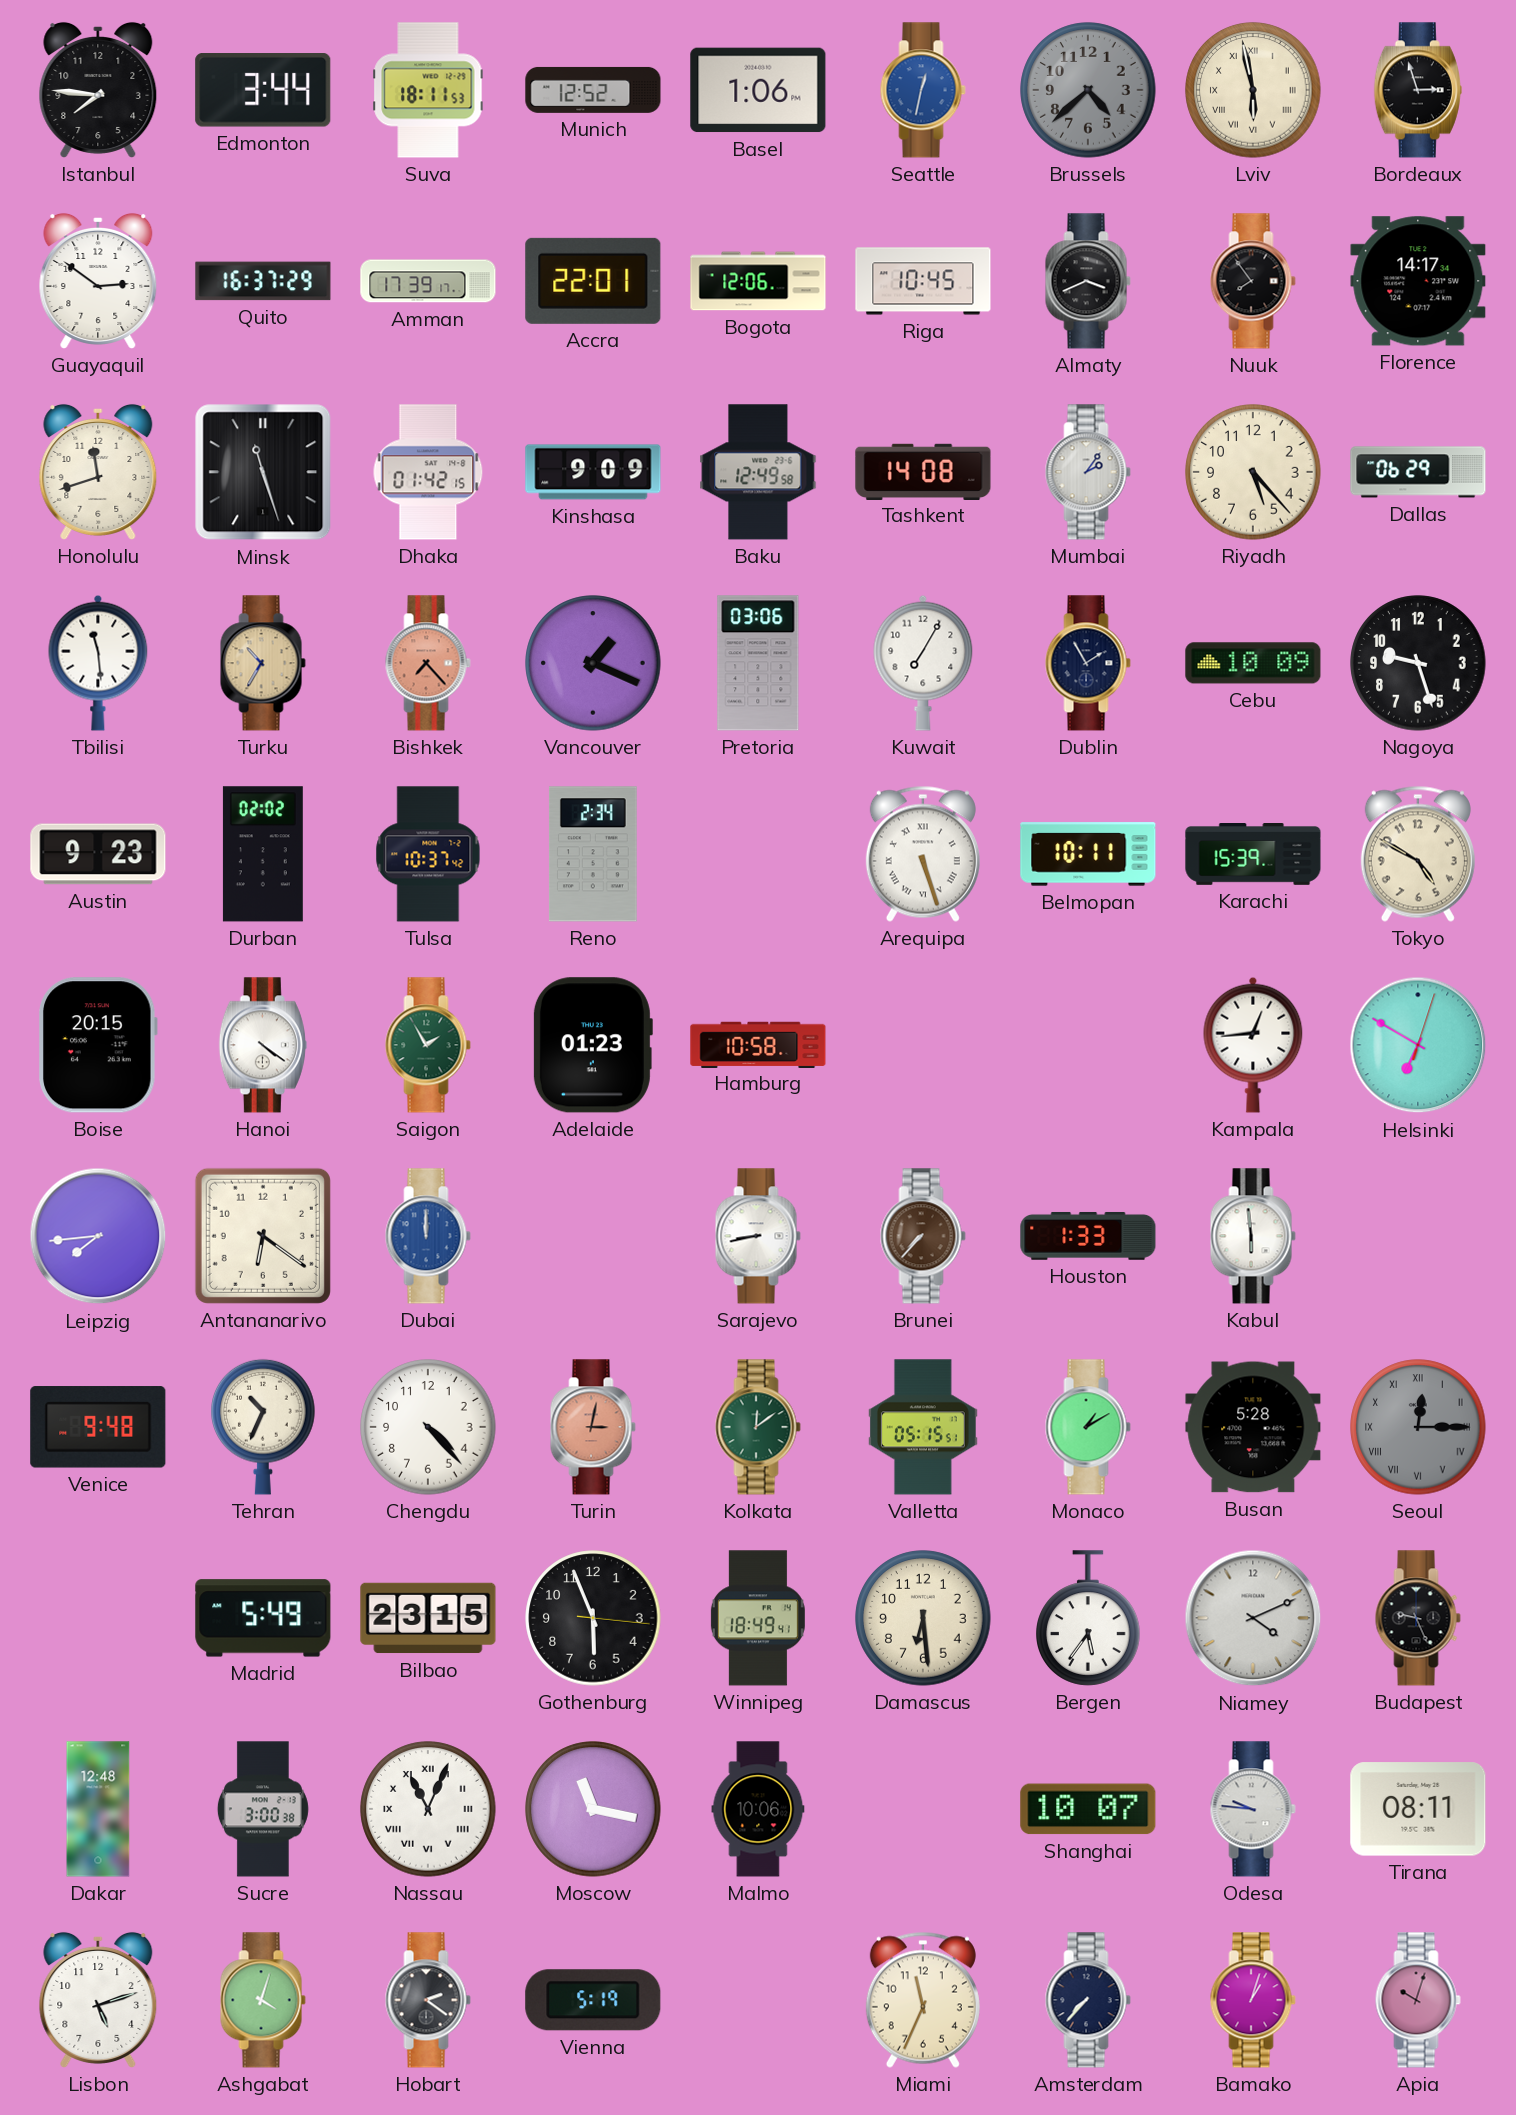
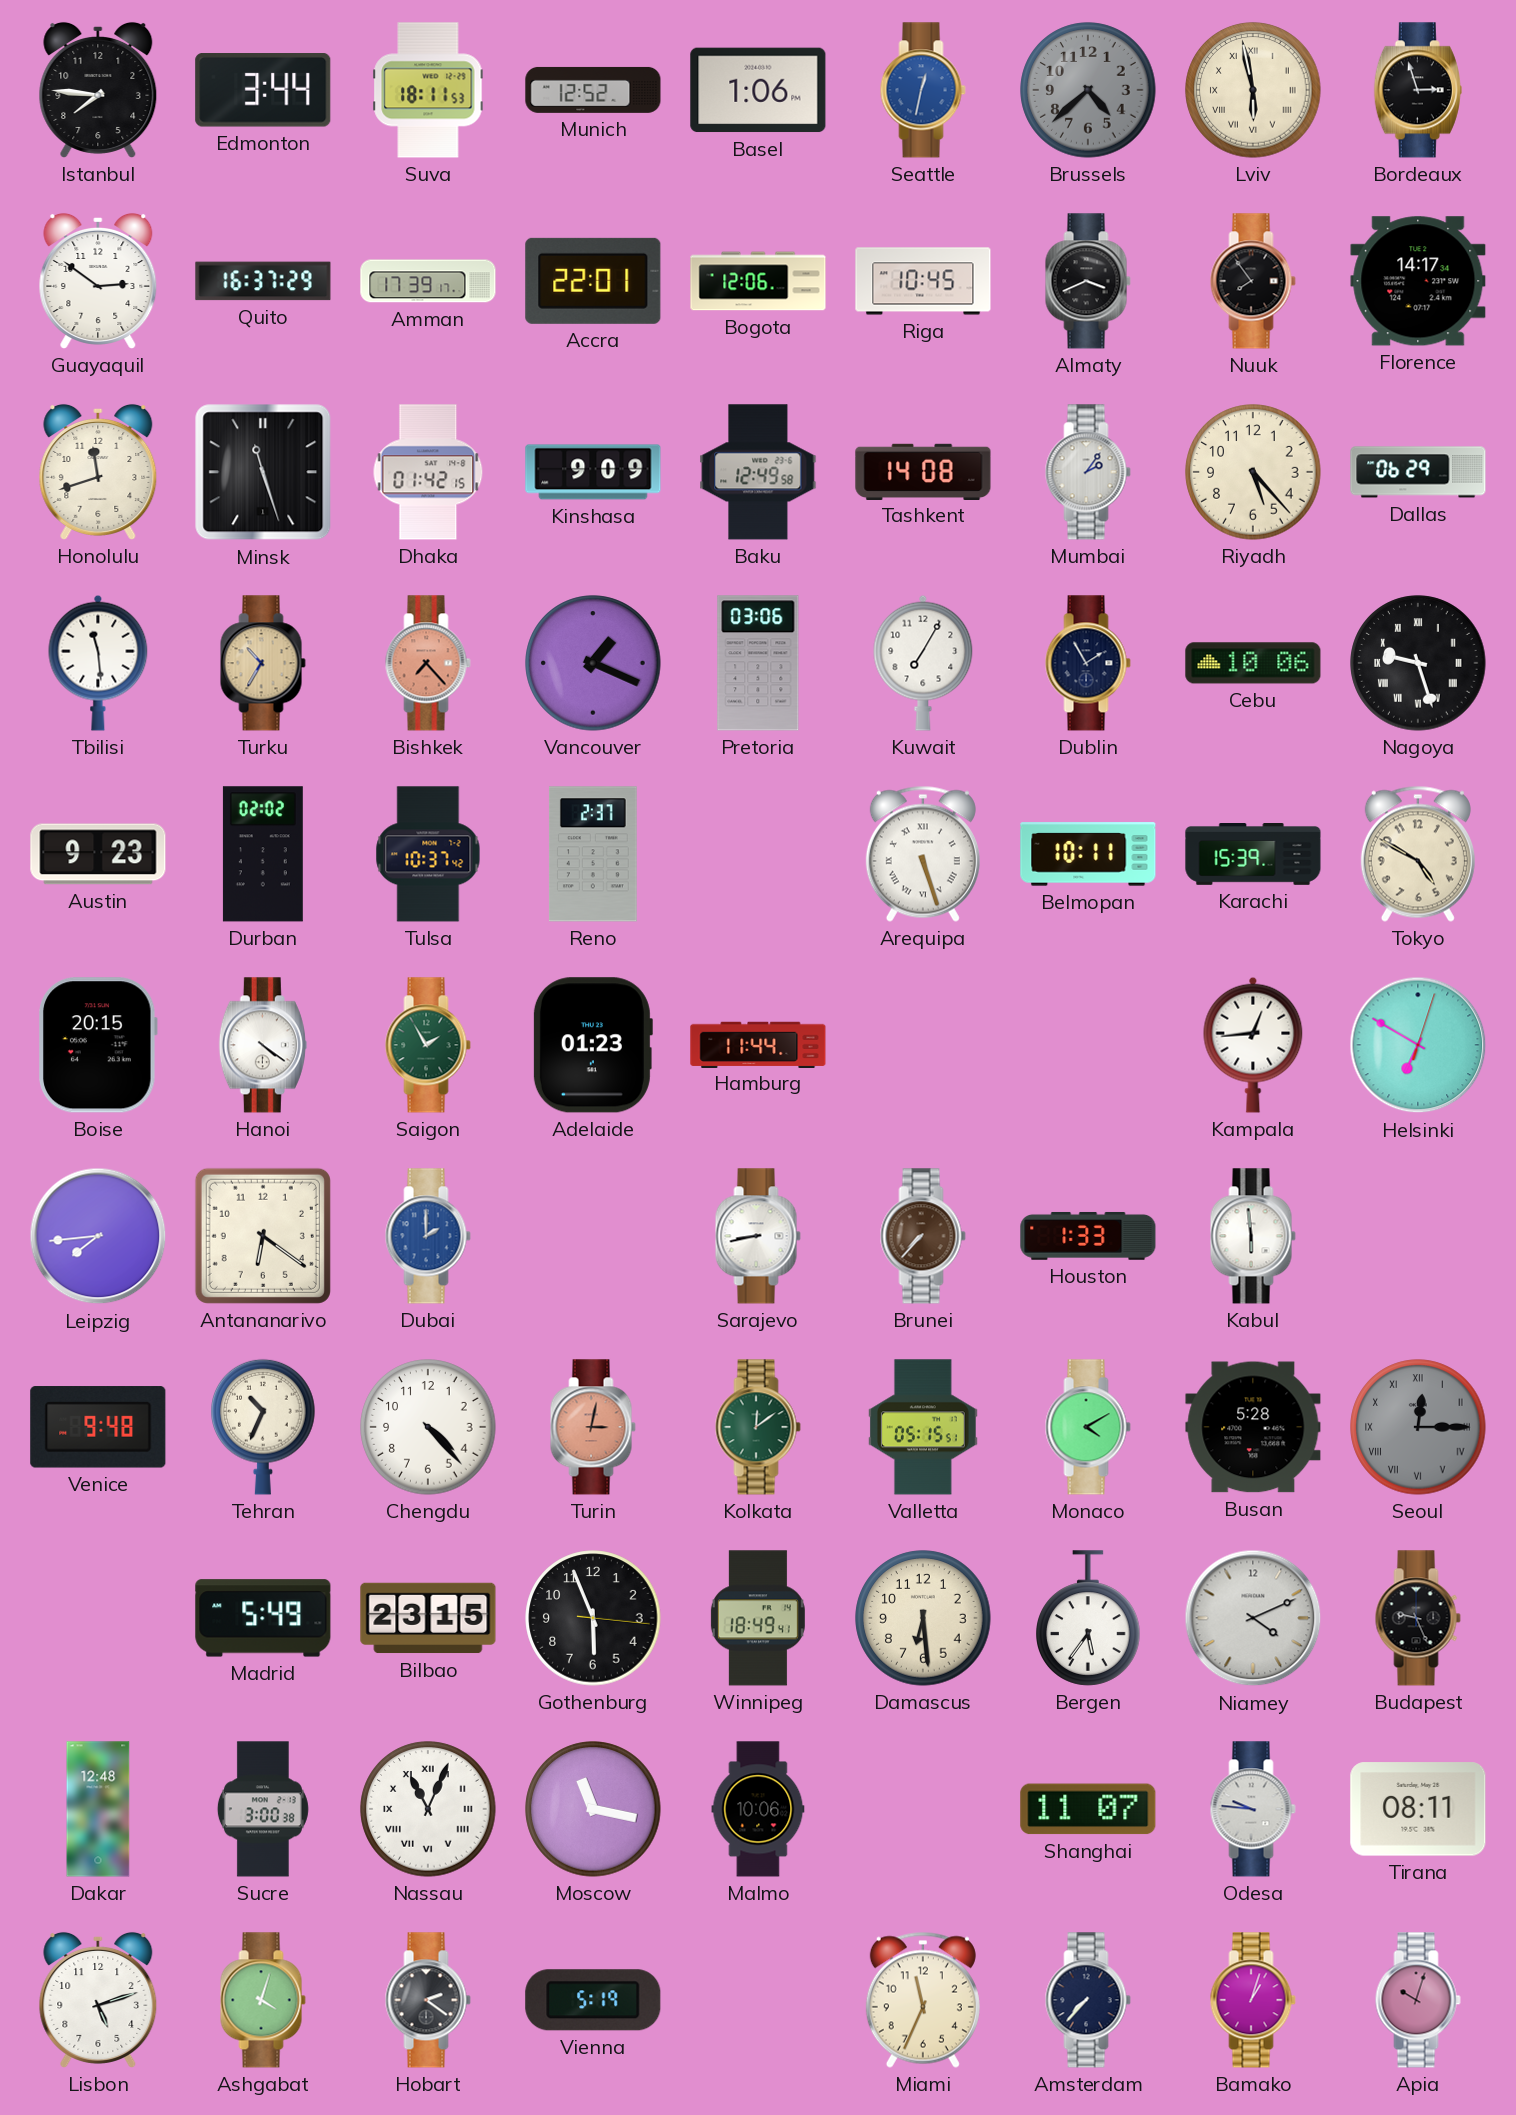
Cebu: 10:09 -> 10:06 (1253, 663)
Nagoya numerals: Arabic -> Roman (1418, 663)
Reno: 2:34 -> 2:37 (593, 854)
Hamburg: 10:58 -> 11:44 (758, 1044)
Dubai: 12:00 -> 2:00 (428, 1236)
Monaco: 1:10 -> 4:10 (1088, 1427)
Shanghai: 10:07 -> 11:07 (1088, 1809)
